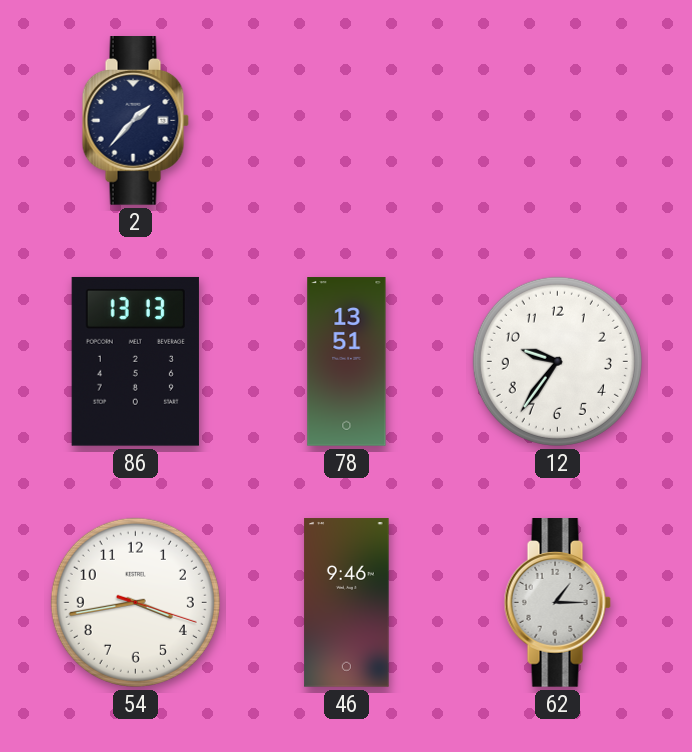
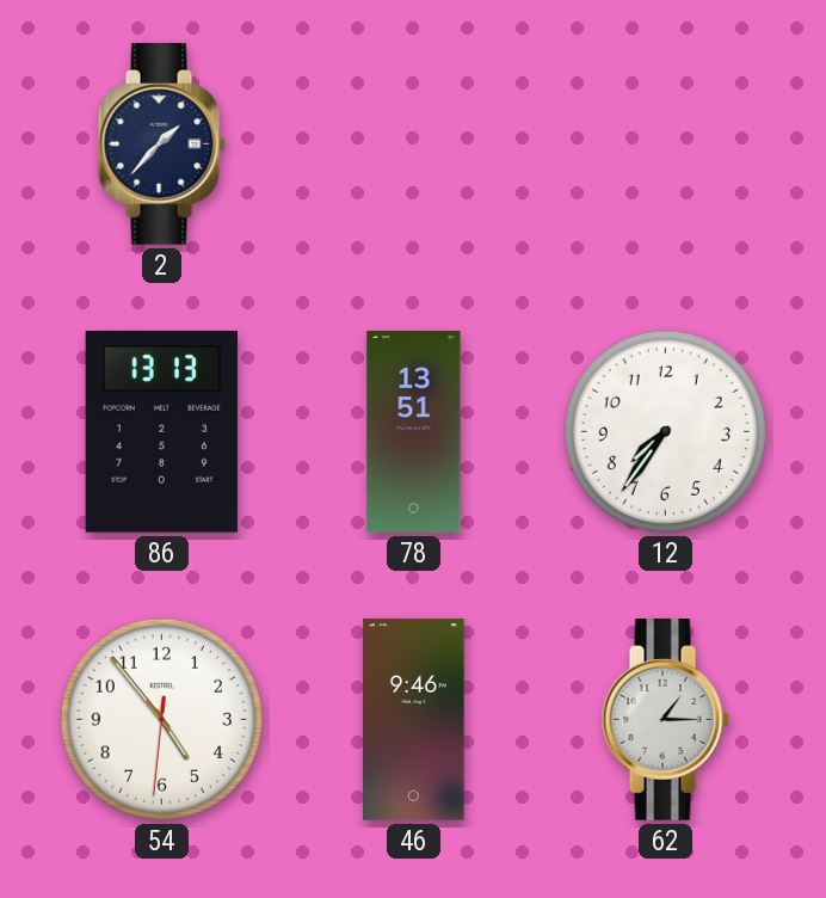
12: 9:36 -> 7:36 (665, 431)
54: 3:43 -> 4:53 (161, 719)
